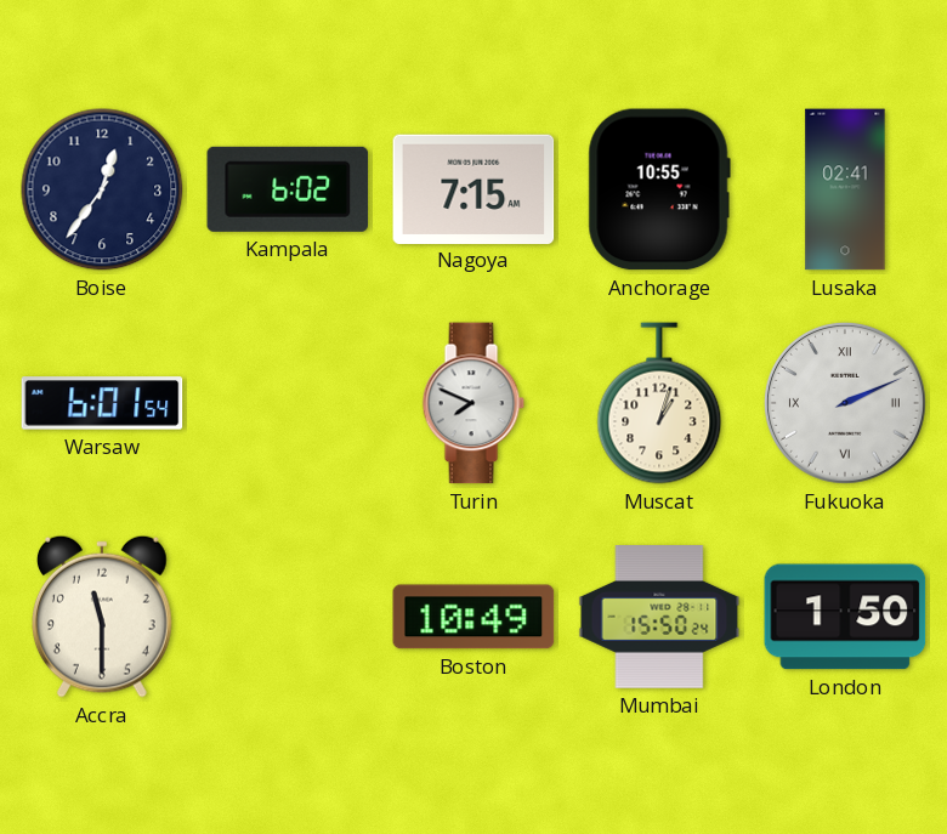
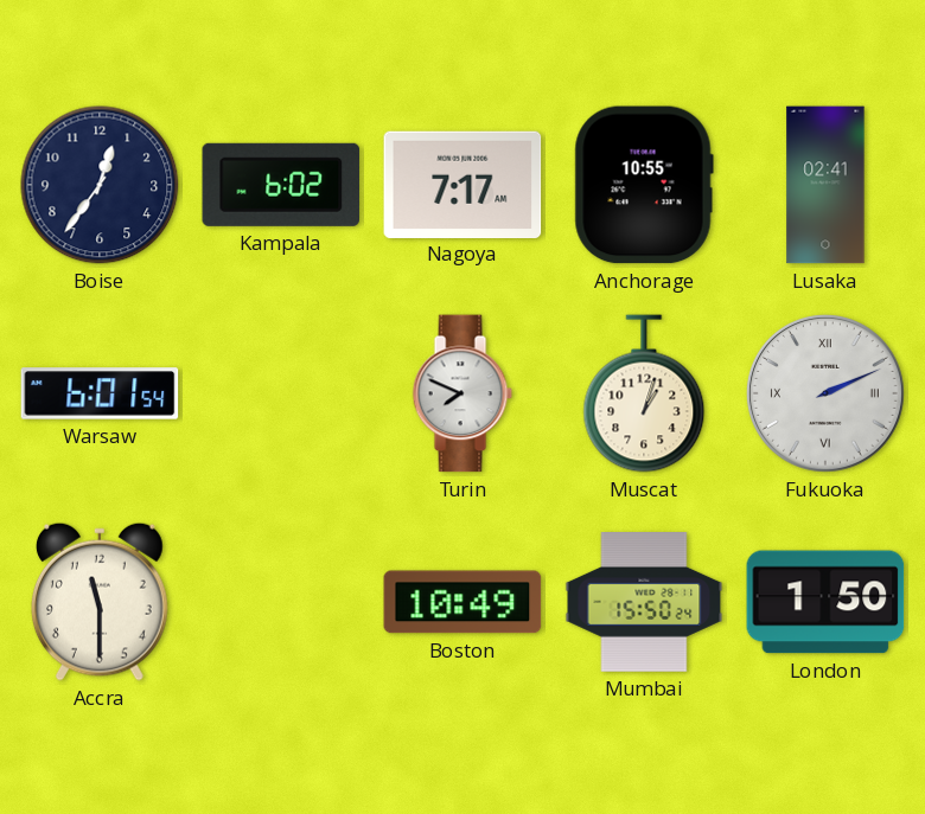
Nagoya: 7:15 -> 7:17 (462, 184)
